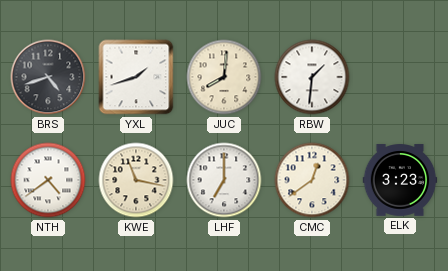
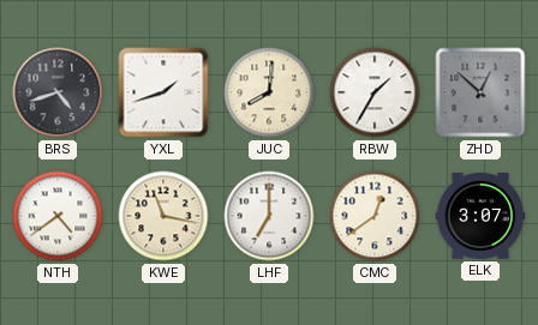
RBW: 1:31 -> 1:35 (375, 92)
ZHD: none -> 12:52 (480, 92)
ELK: 3:23 -> 3:07 (480, 216)
